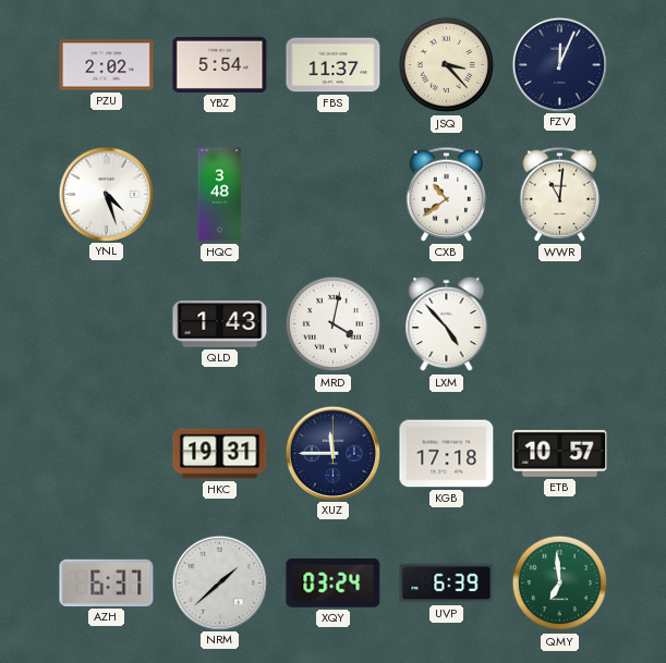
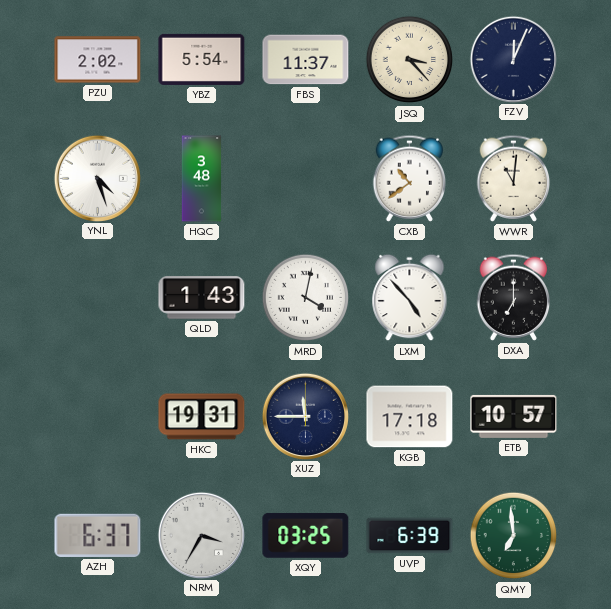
DXA: none -> 7:00 (514, 297)
NRM: 1:38 -> 3:35 (201, 535)
XQY: 03:24 -> 03:25 (306, 535)
